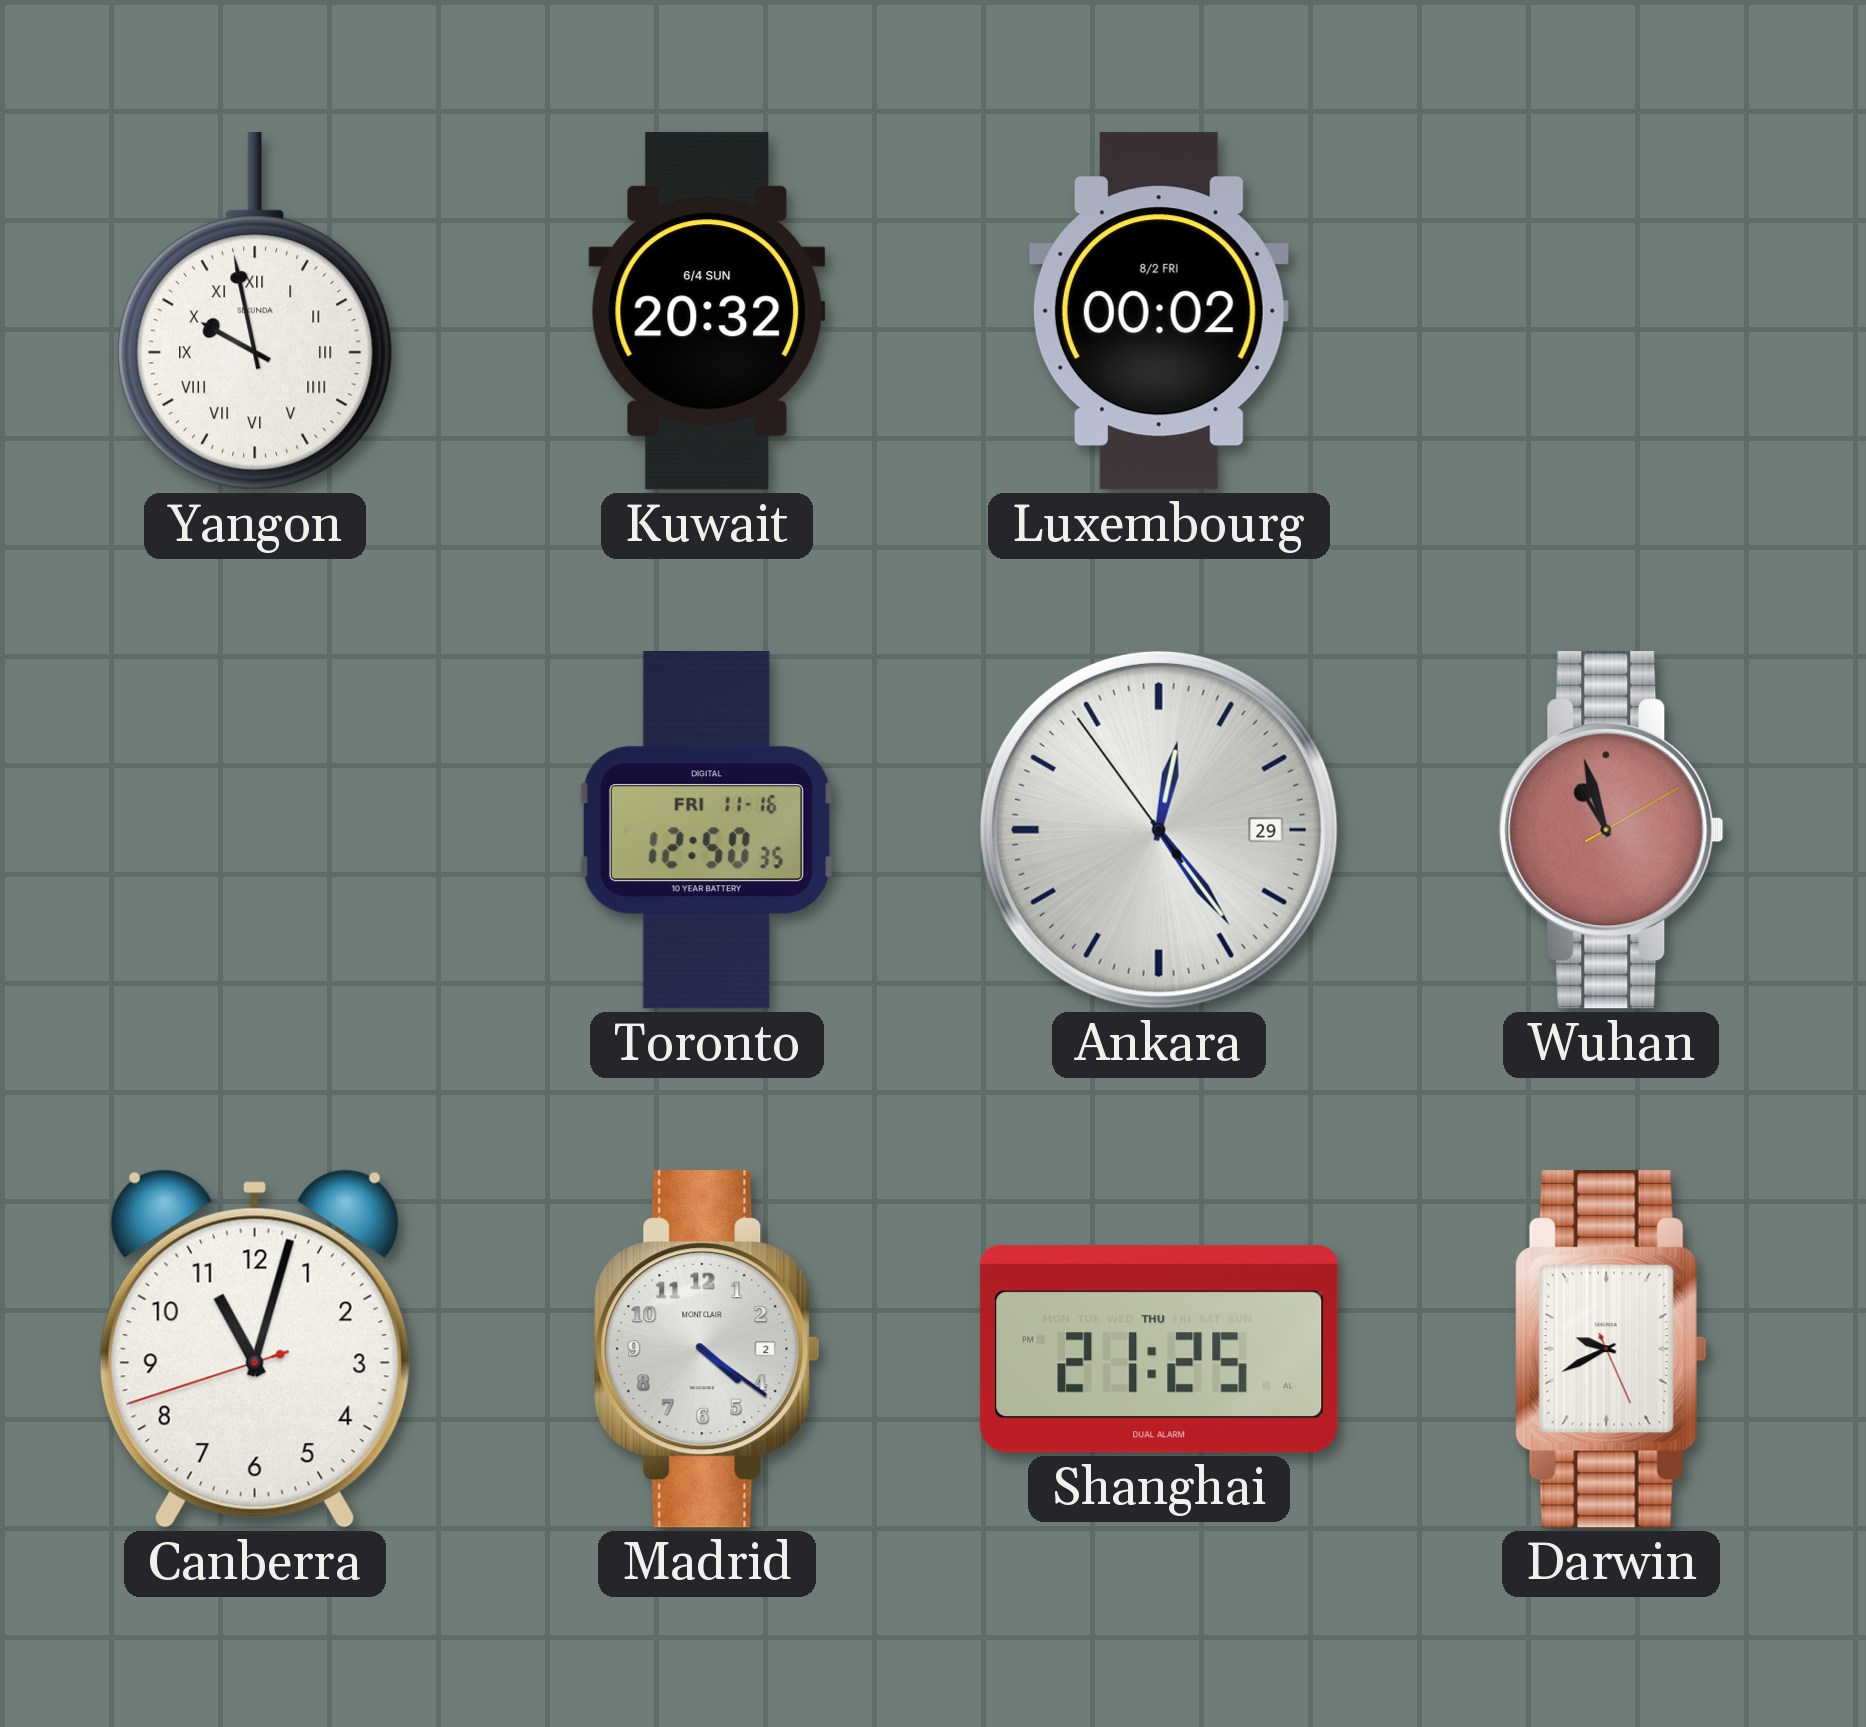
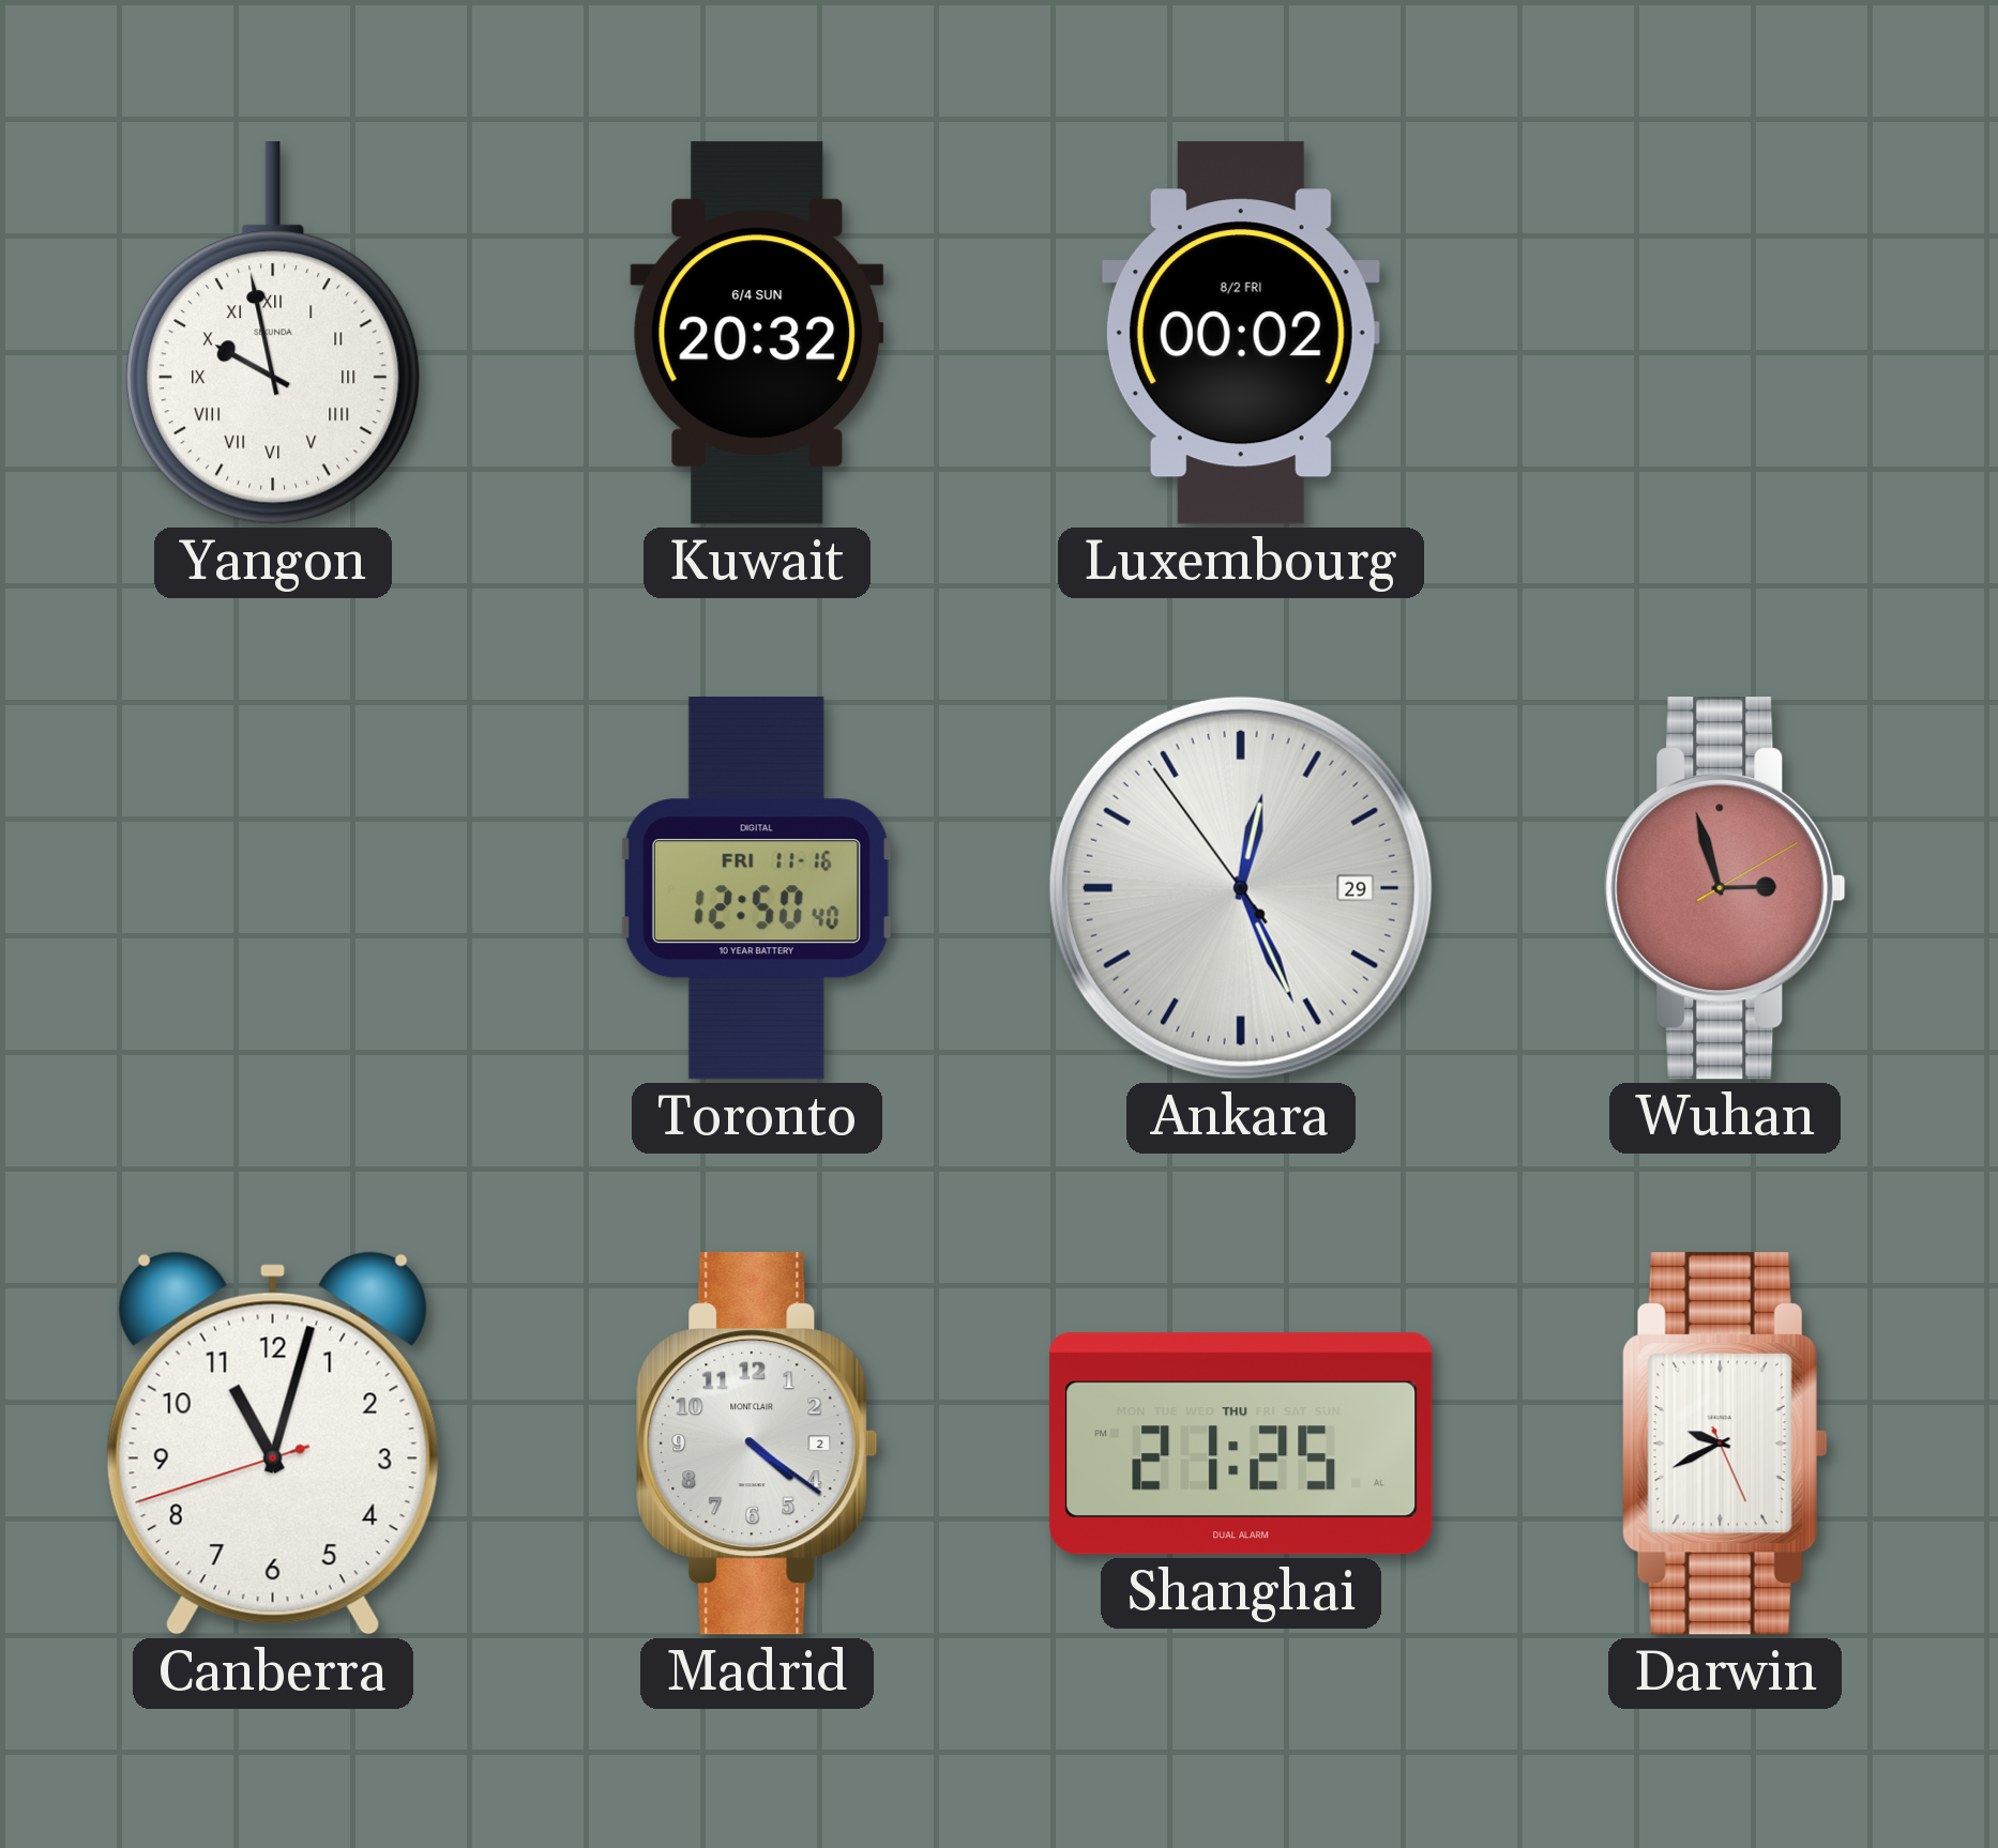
Toronto: 12:50:35 -> 12:50:40 (757, 888)
Ankara: 12:23 -> 12:25 (1241, 888)
Wuhan: 10:57 -> 2:57 (1725, 888)
